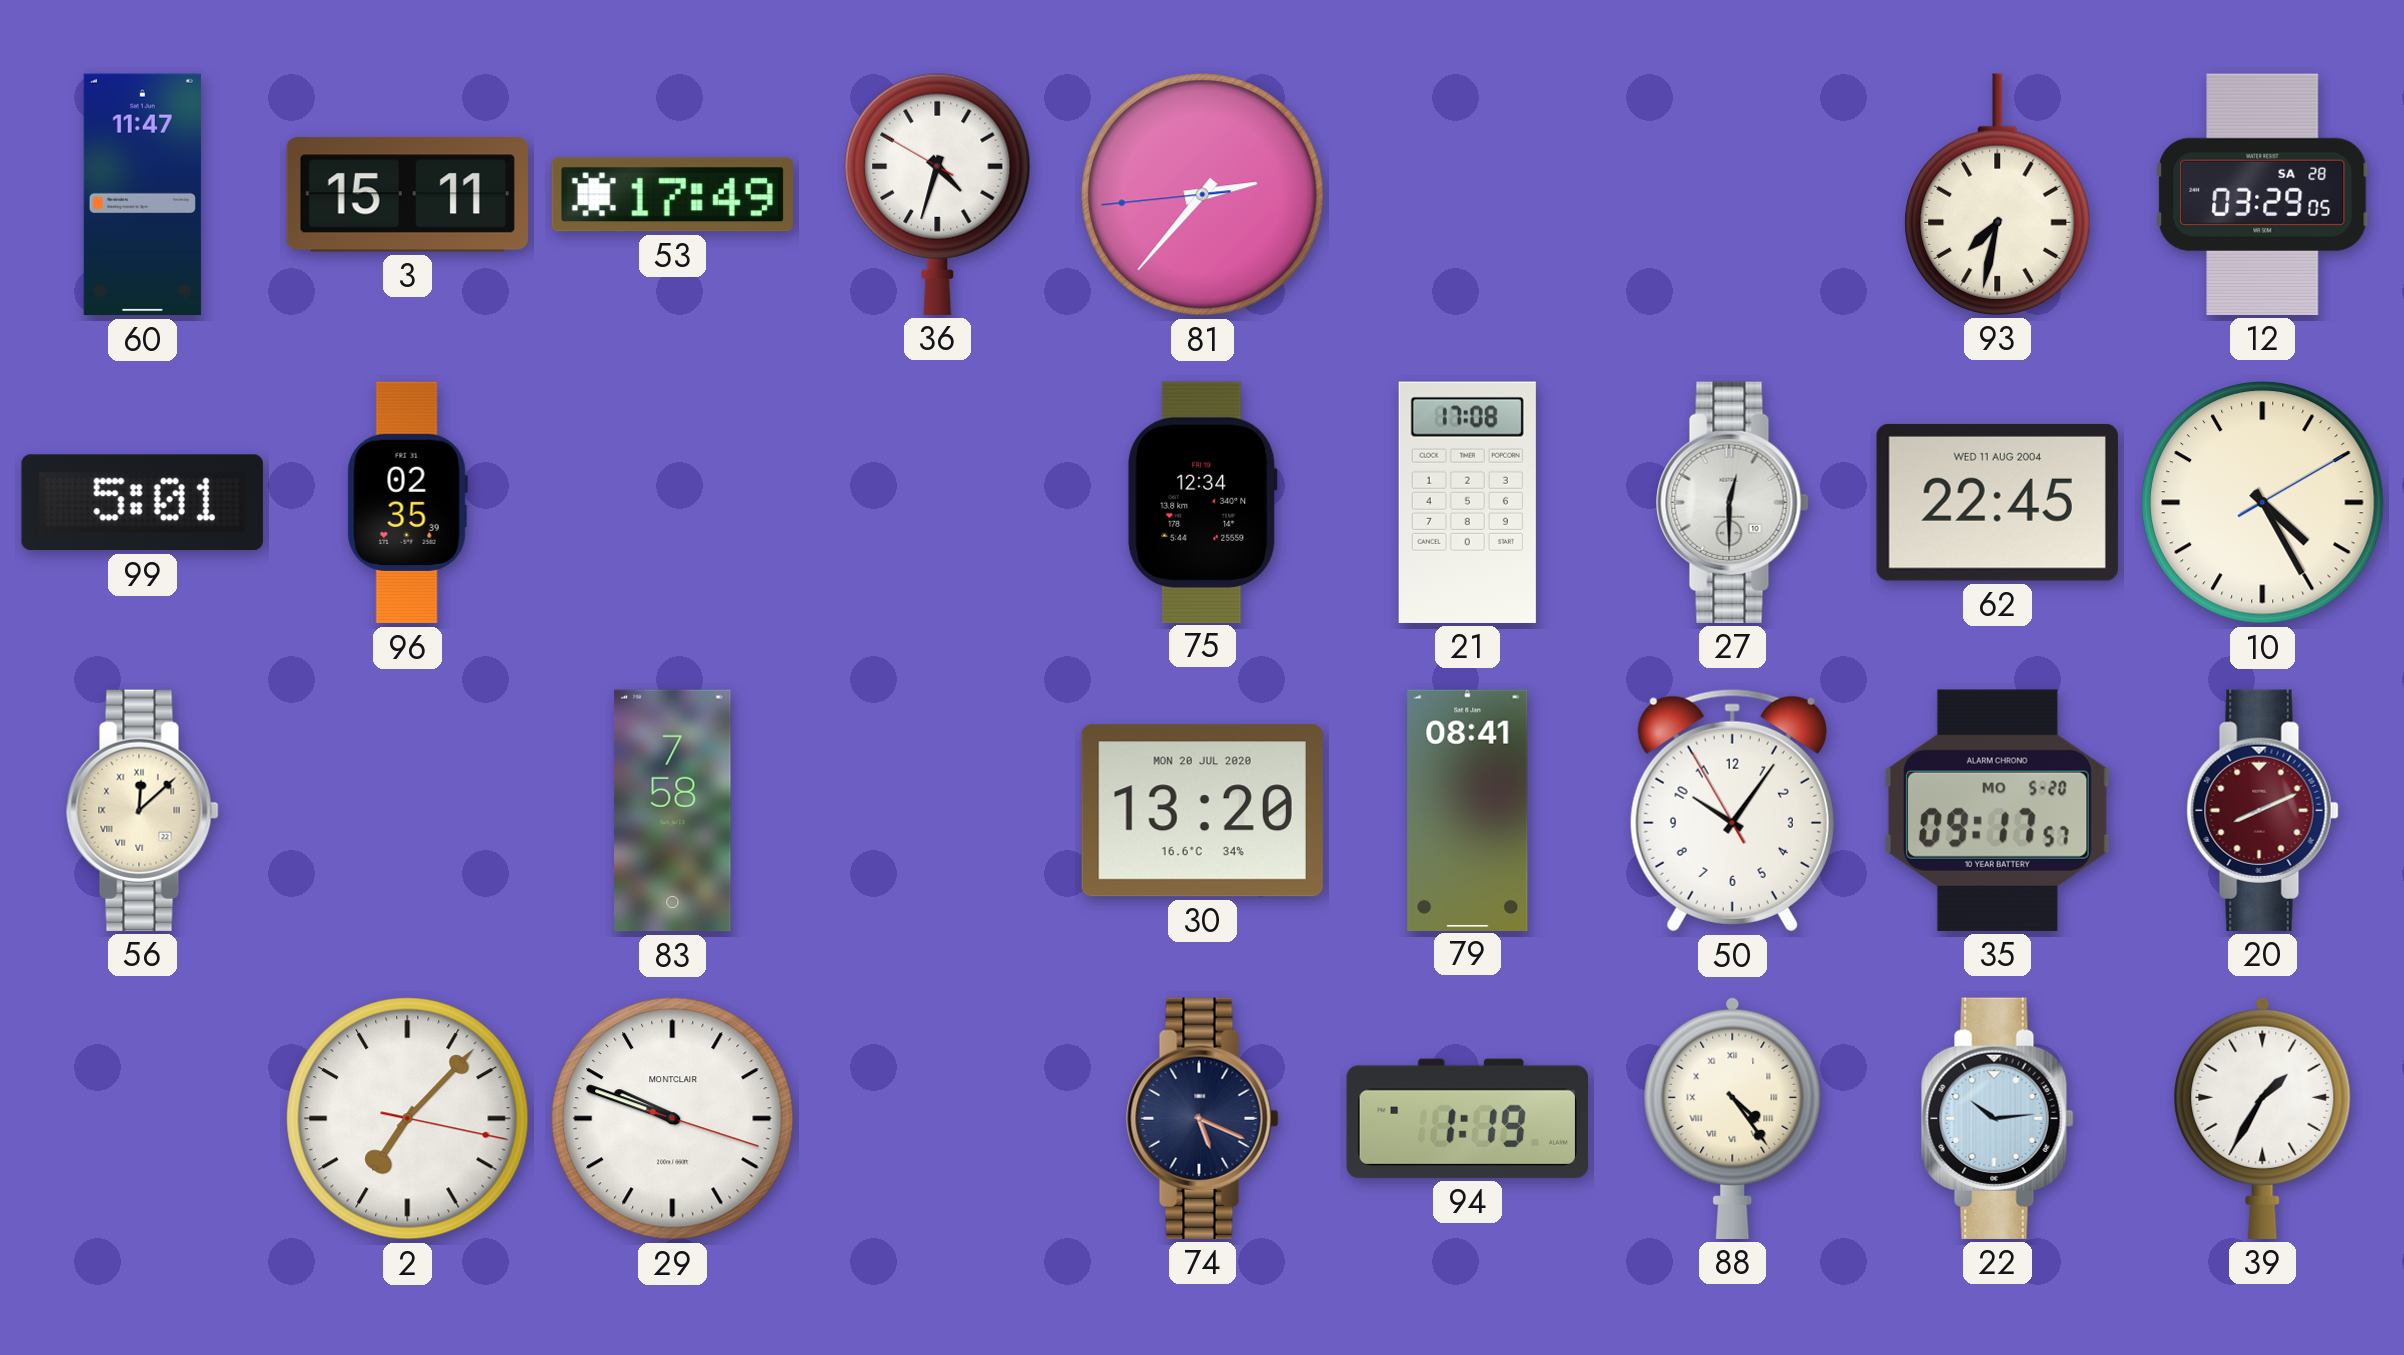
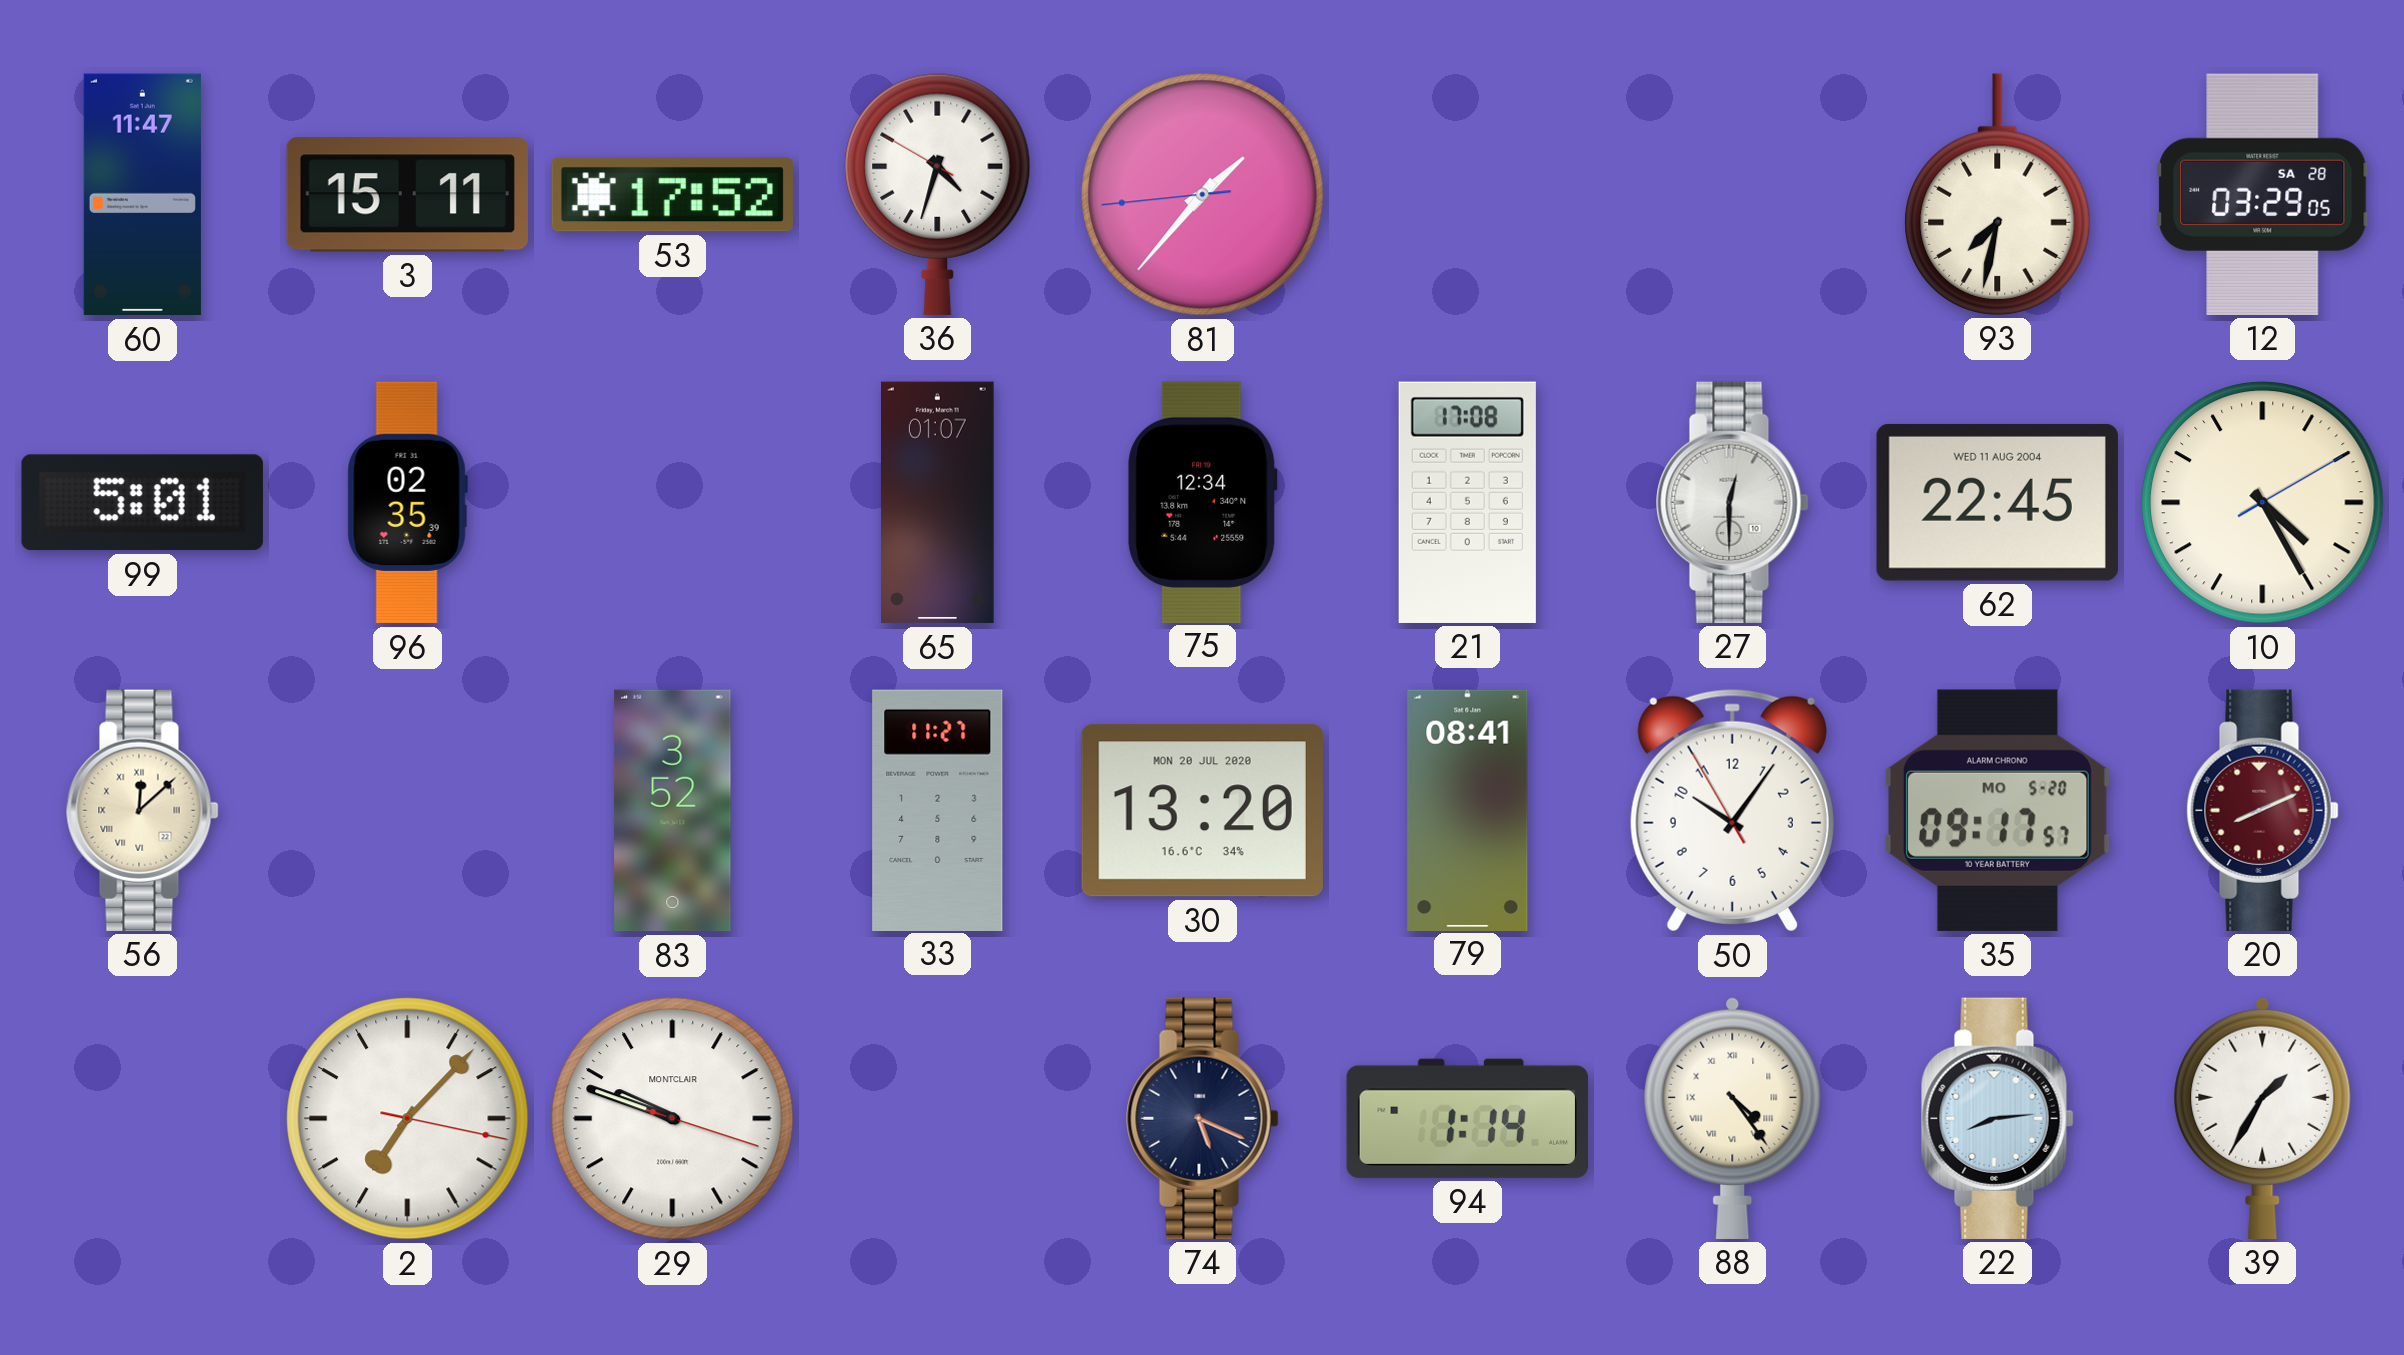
53: 17:49 -> 17:52 (672, 195)
81: 2:36 -> 1:36 (1203, 195)
65: none -> 01:07 (938, 503)
83: 7:58 -> 3:52 (673, 811)
33: none -> 11:27 (938, 810)
94: 1:19 -> 1:14 (1467, 1118)
22: 10:14 -> 8:14 (1998, 1118)
